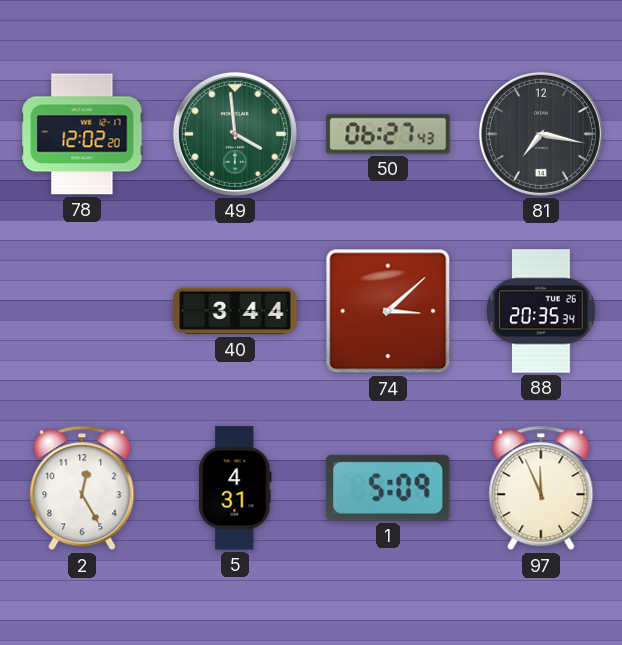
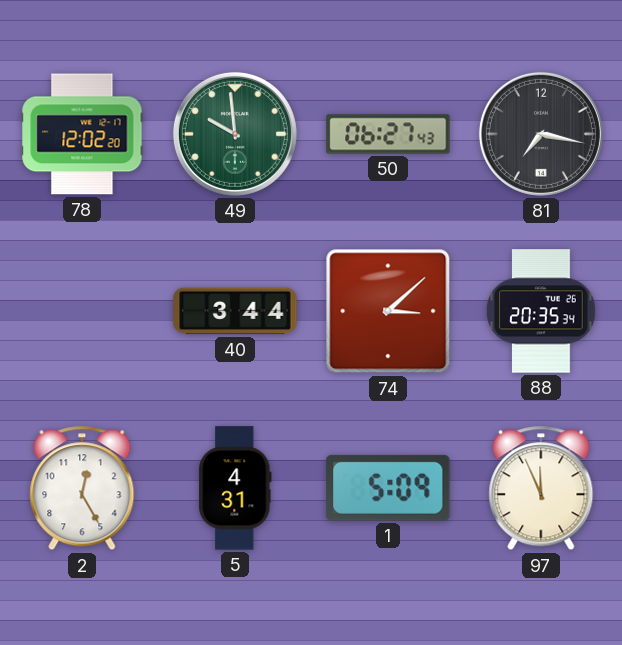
49: 3:59 -> 9:59 (235, 134)
